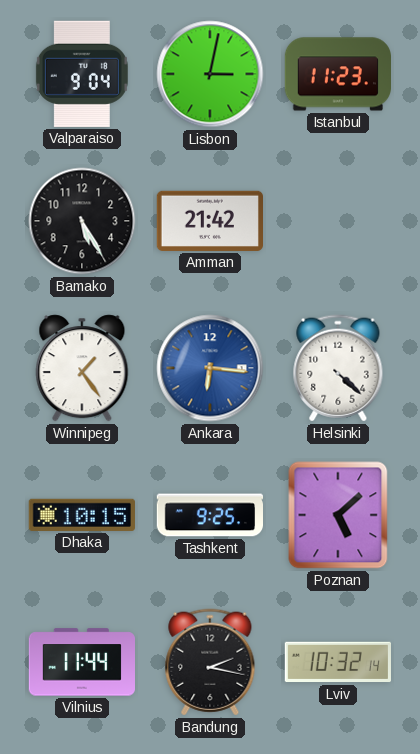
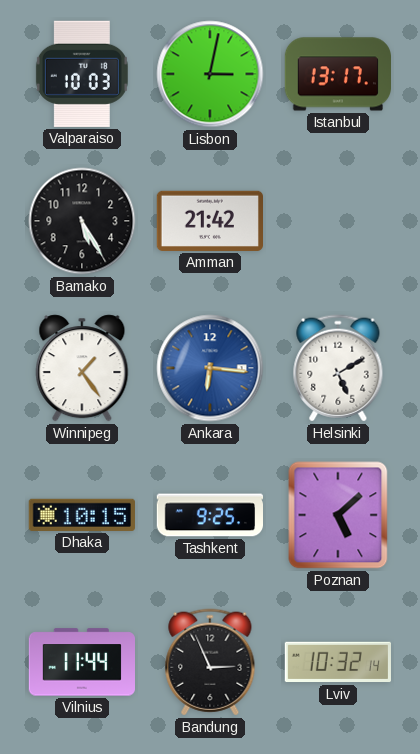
Valparaiso: 9:04 -> 10:03 (82, 74)
Istanbul: 11:23 -> 13:17 (337, 74)
Helsinki: 4:22 -> 5:10 (338, 368)
Bandung: 2:17 -> 2:56 (210, 662)
